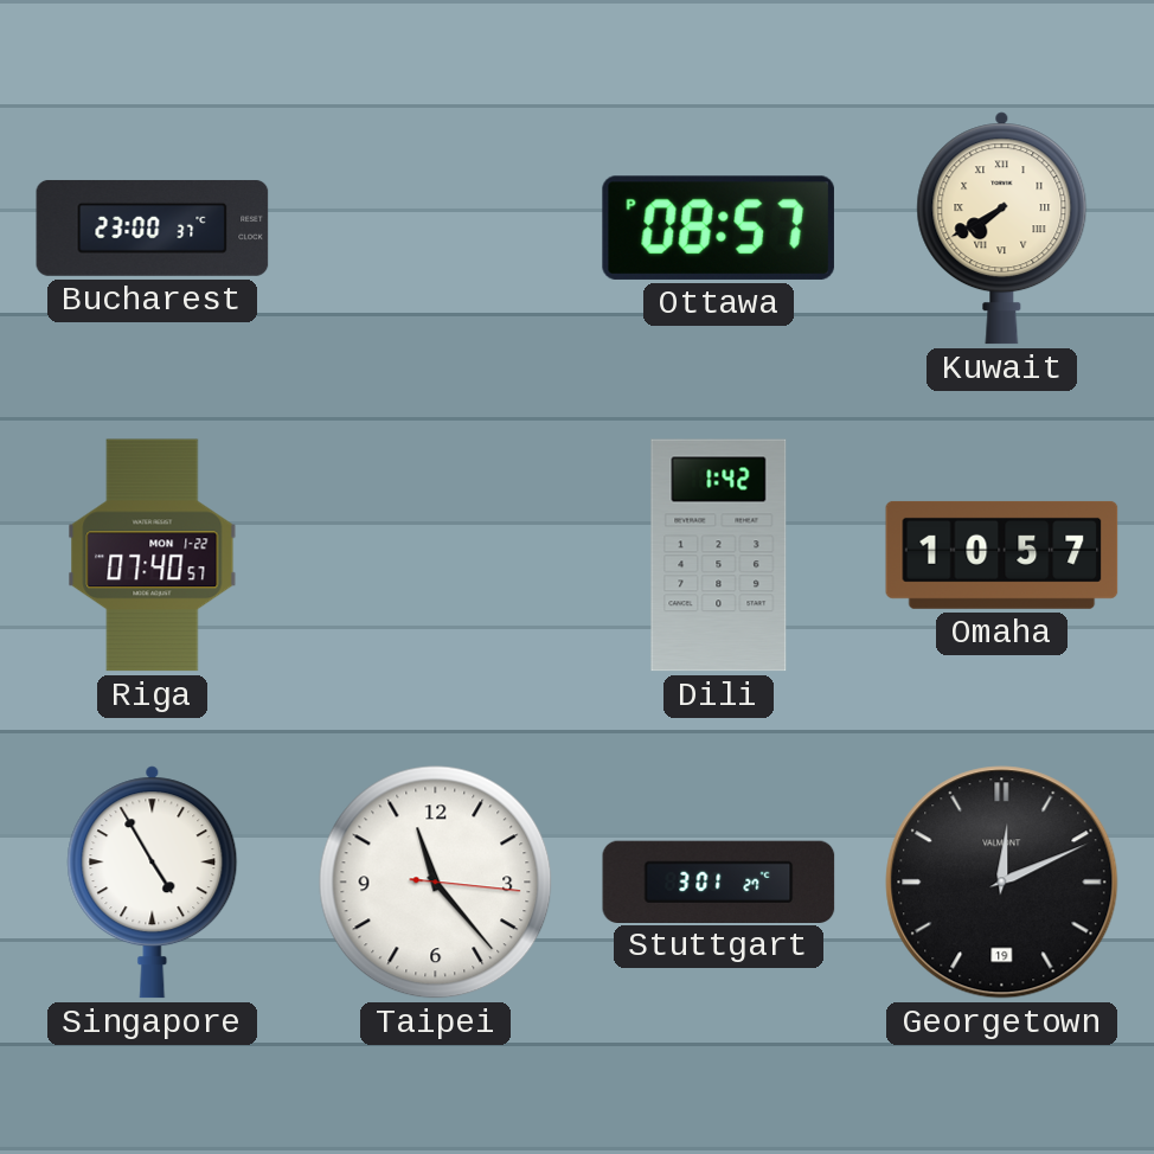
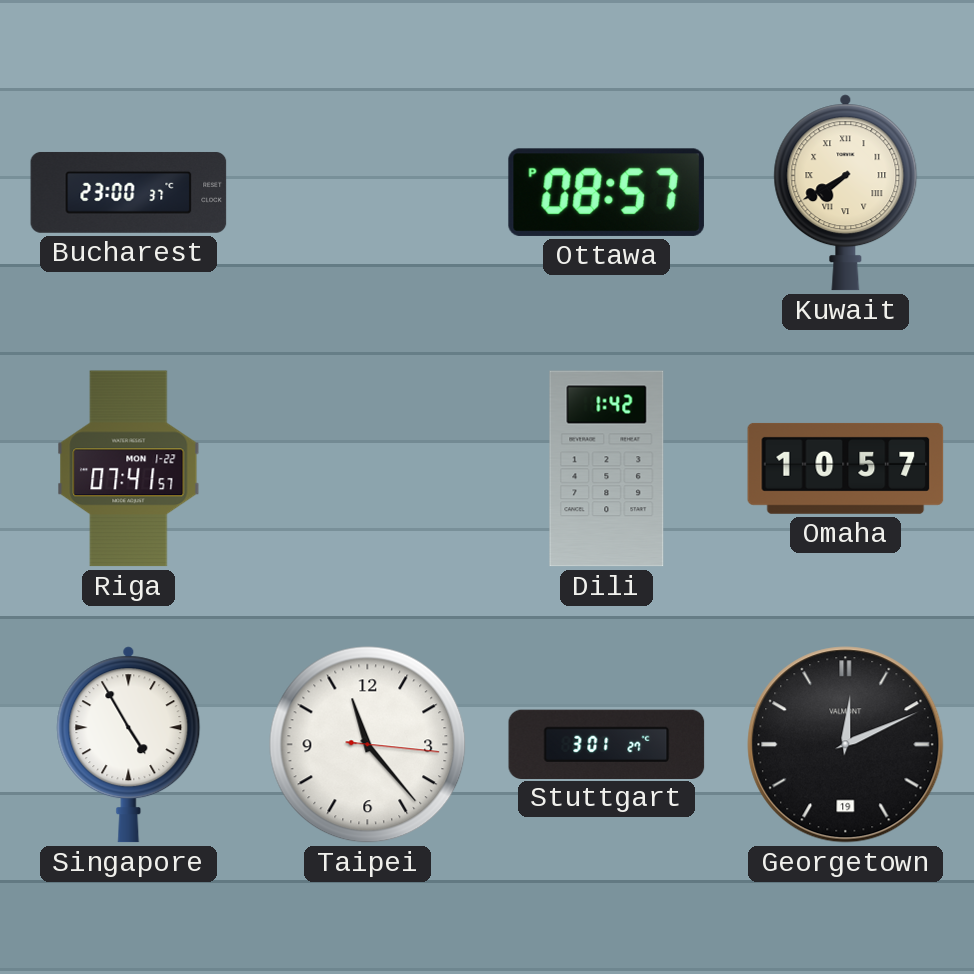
Riga: 07:40 -> 07:41 (129, 469)
